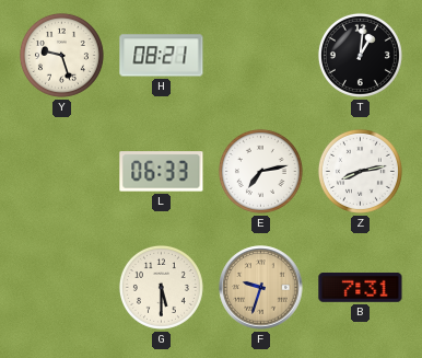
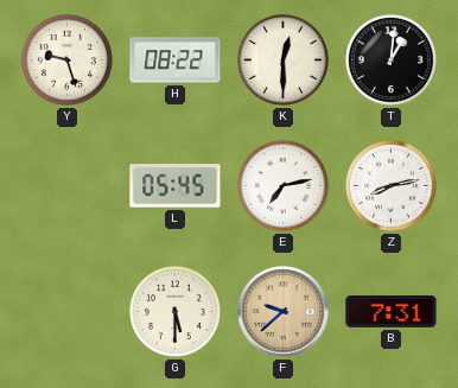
H: 08:21 -> 08:22 (176, 61)
K: none -> 12:30 (282, 59)
L: 06:33 -> 05:45 (176, 186)
F: 9:33 -> 9:38 (284, 312)
